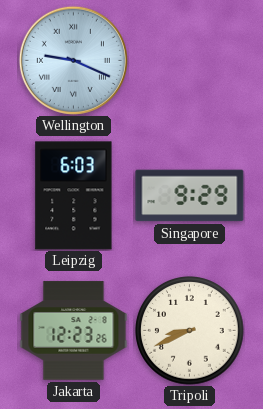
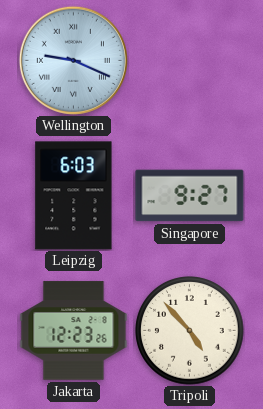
Singapore: 9:29 -> 9:27 (190, 196)
Tripoli: 8:41 -> 4:53 (190, 331)
